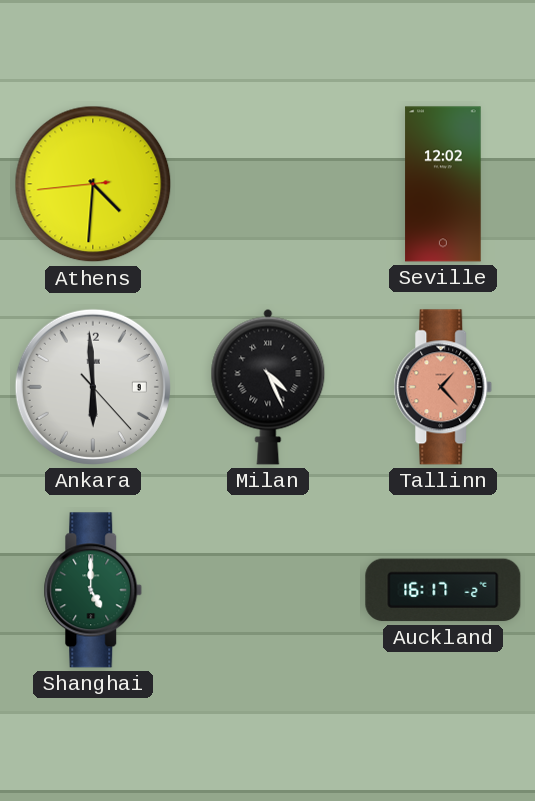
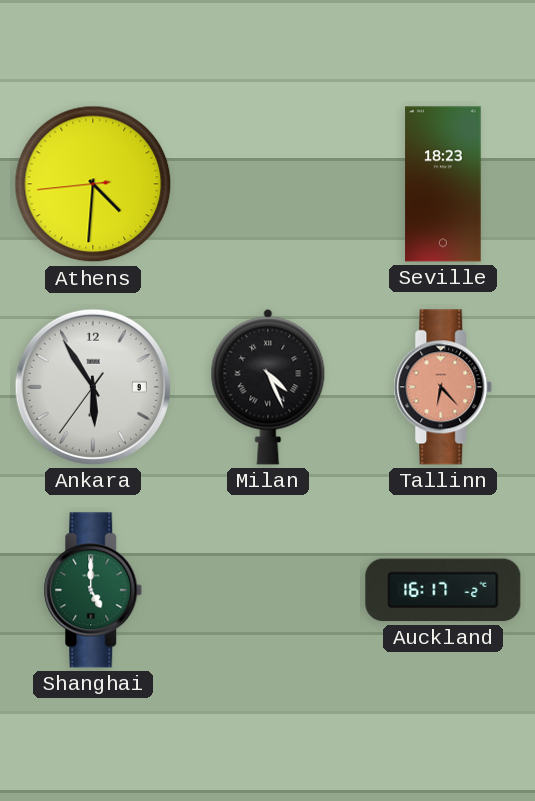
Seville: 12:02 -> 18:23 (443, 184)
Ankara: 5:59 -> 5:54 (93, 387)
Tallinn: 1:23 -> 6:23 (443, 387)
